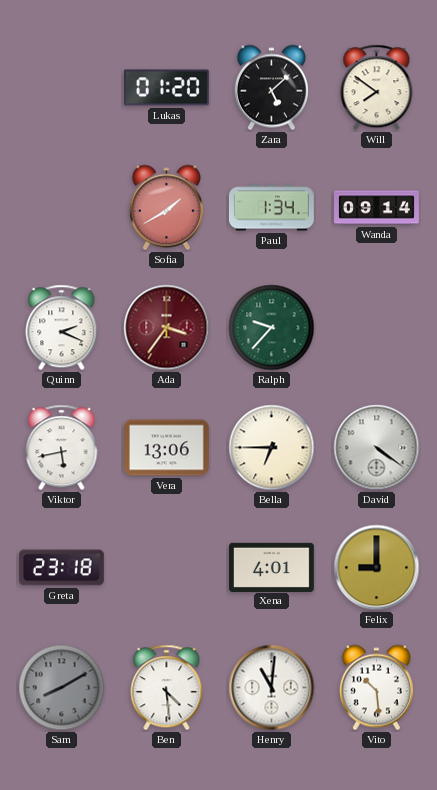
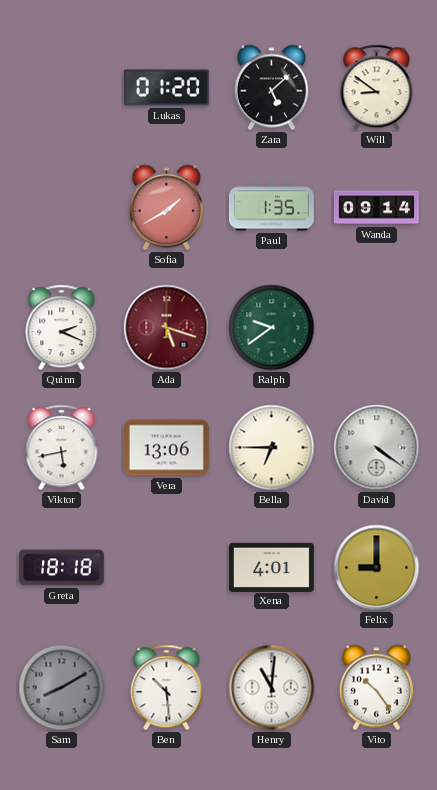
Will: 7:51 -> 8:51 (377, 88)
Paul: 1:34 -> 1:35 (272, 208)
Ada: 3:36 -> 5:18 (167, 328)
Ralph: 9:37 -> 9:39 (272, 328)
Greta: 23:18 -> 18:18 (61, 568)
Ben: 4:29 -> 10:29 (167, 688)
Vito: 10:29 -> 10:24 (376, 688)
